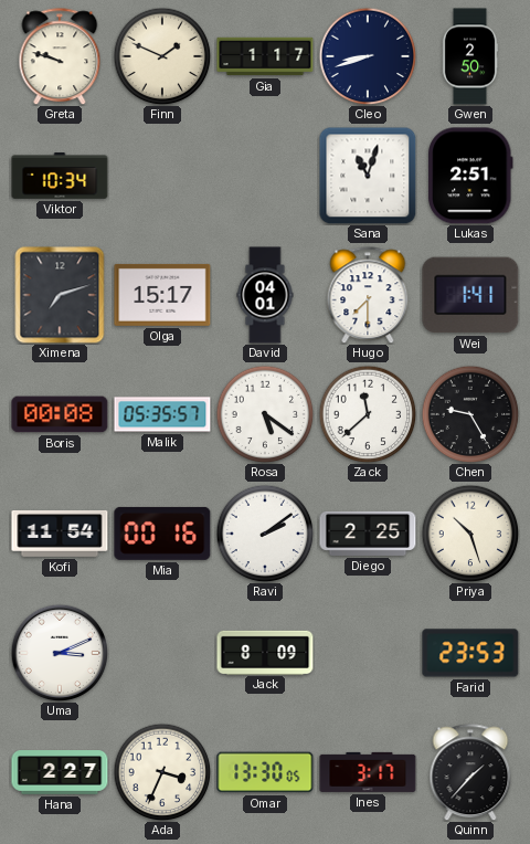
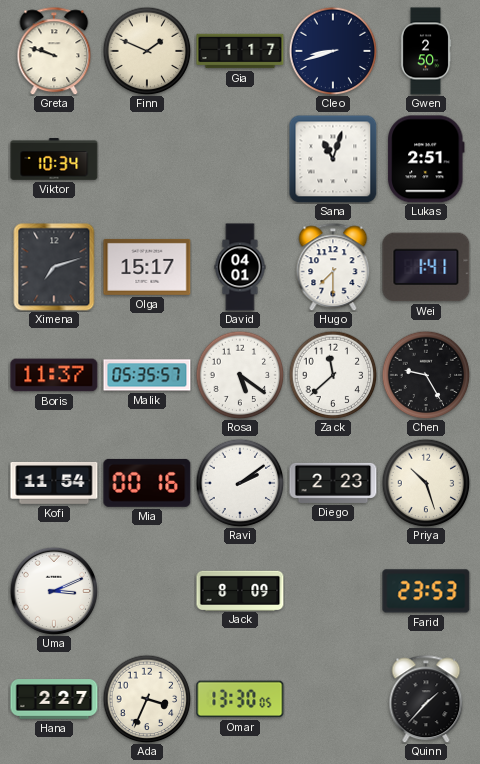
Boris: 00:08 -> 11:37 (54, 375)
Diego: 2:25 -> 2:23 (333, 483)
Ines: 3:17 -> none (368, 772)
